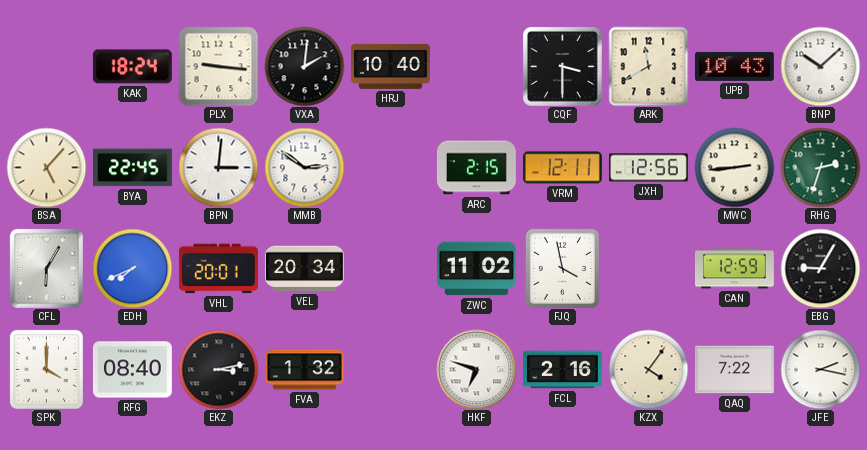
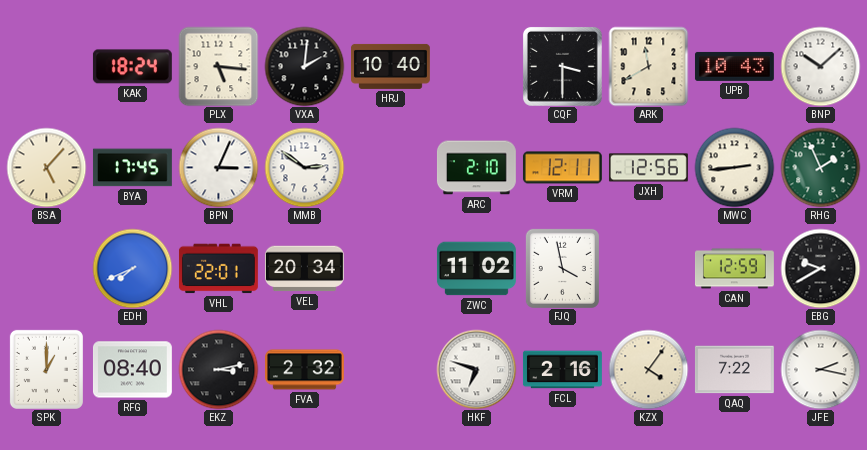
PLX: 9:16 -> 5:16 (218, 66)
BYA: 22:45 -> 17:45 (132, 168)
BPN: 3:01 -> 3:04 (218, 167)
ARC: 2:15 -> 2:10 (476, 168)
RHG: 2:33 -> 1:56 (820, 167)
CFL: 6:05 -> none (46, 268)
VHL: 20:01 -> 22:01 (218, 269)
EBG: 9:05 -> 9:40 (820, 268)
SPK: 4:00 -> 1:00 (46, 369)
FVA: 1:32 -> 2:32 (305, 370)
